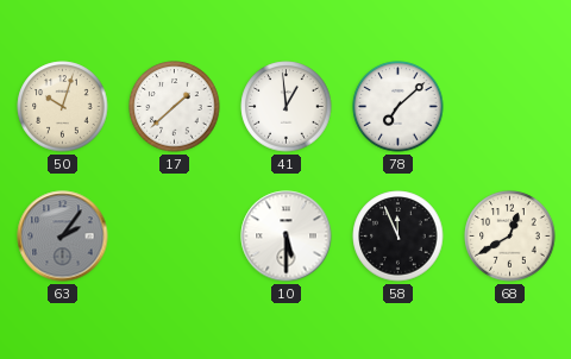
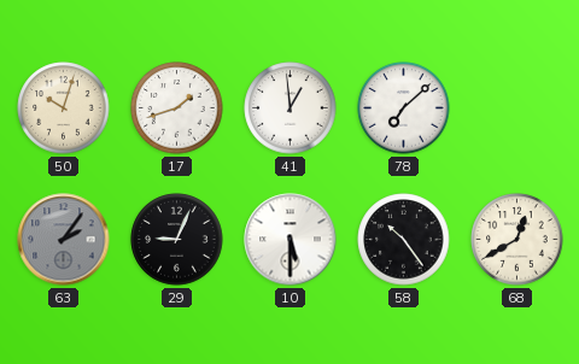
17: 1:38 -> 1:42 (177, 108)
29: none -> 9:04 (177, 240)
58: 11:56 -> 10:24 (404, 240)
